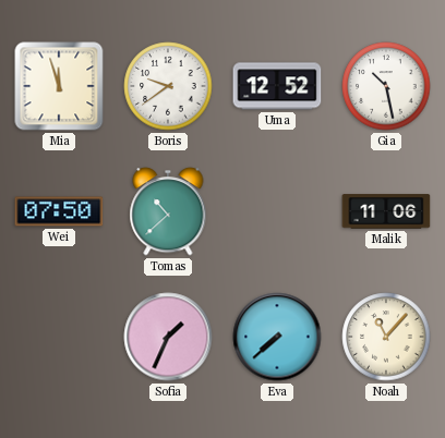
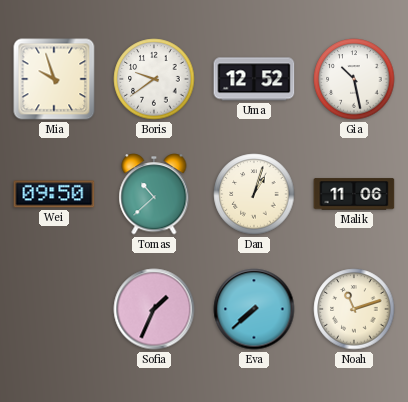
Mia: 11:57 -> 9:57 (54, 79)
Wei: 07:50 -> 09:50 (54, 194)
Dan: none -> 1:03 (254, 194)
Noah: 11:07 -> 11:12 (354, 309)
